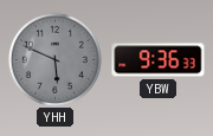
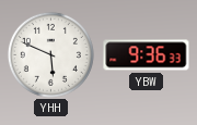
YHH dial: grey -> white (50, 54)
